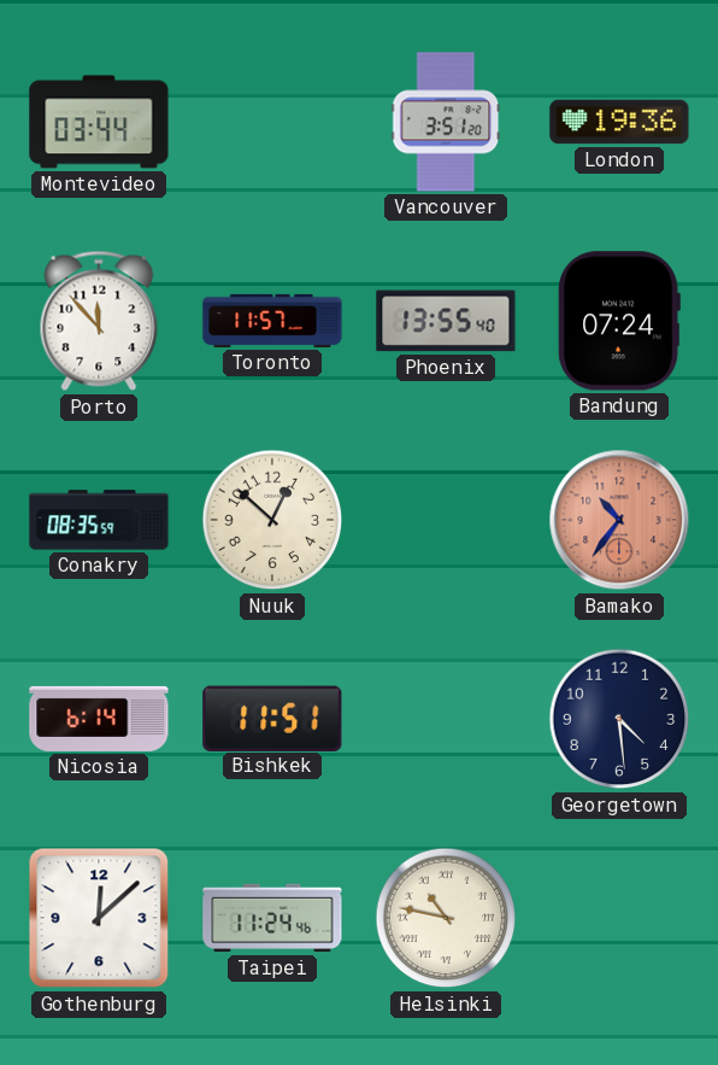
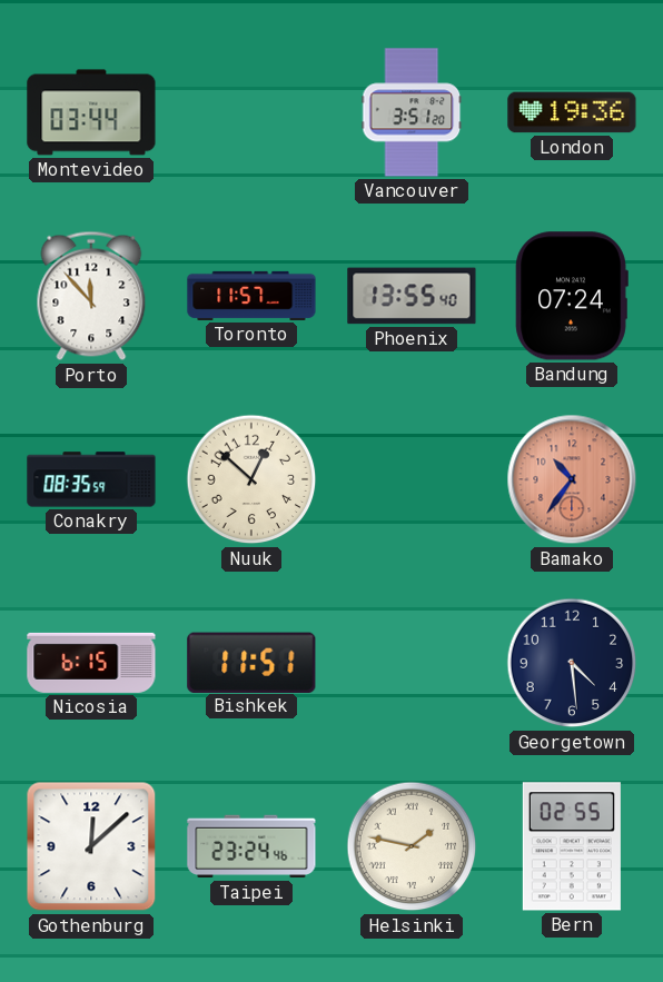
Nicosia: 6:14 -> 6:15 (91, 663)
Taipei: 11:24 -> 23:24 (251, 846)
Helsinki: 10:47 -> 1:47 (412, 846)
Bern: none -> 02:55 (572, 846)
